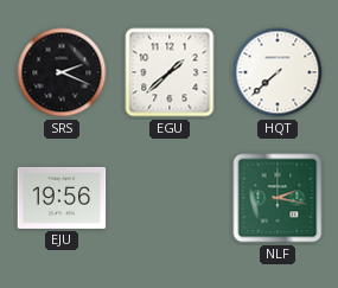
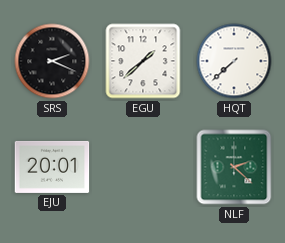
EJU: 19:56 -> 20:01 (52, 167)
NLF: 2:17 -> 2:22 (234, 167)
